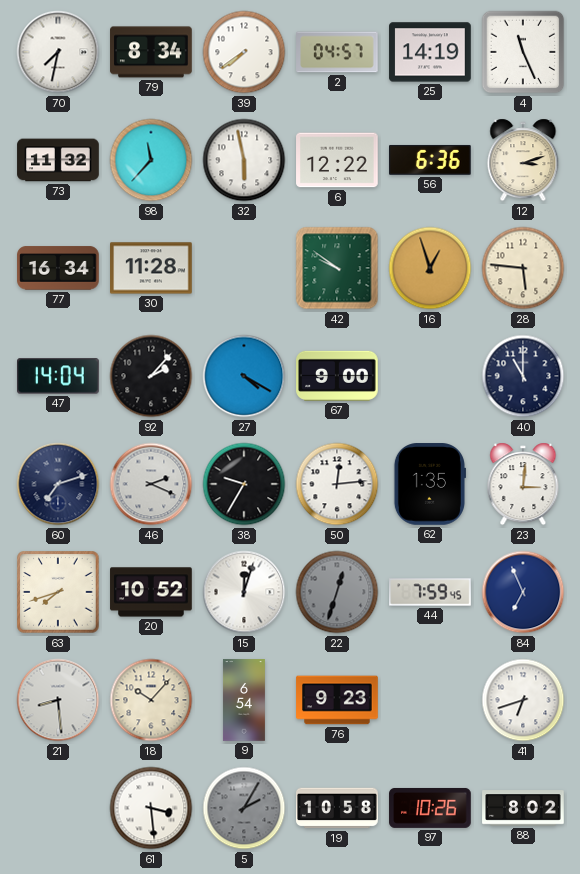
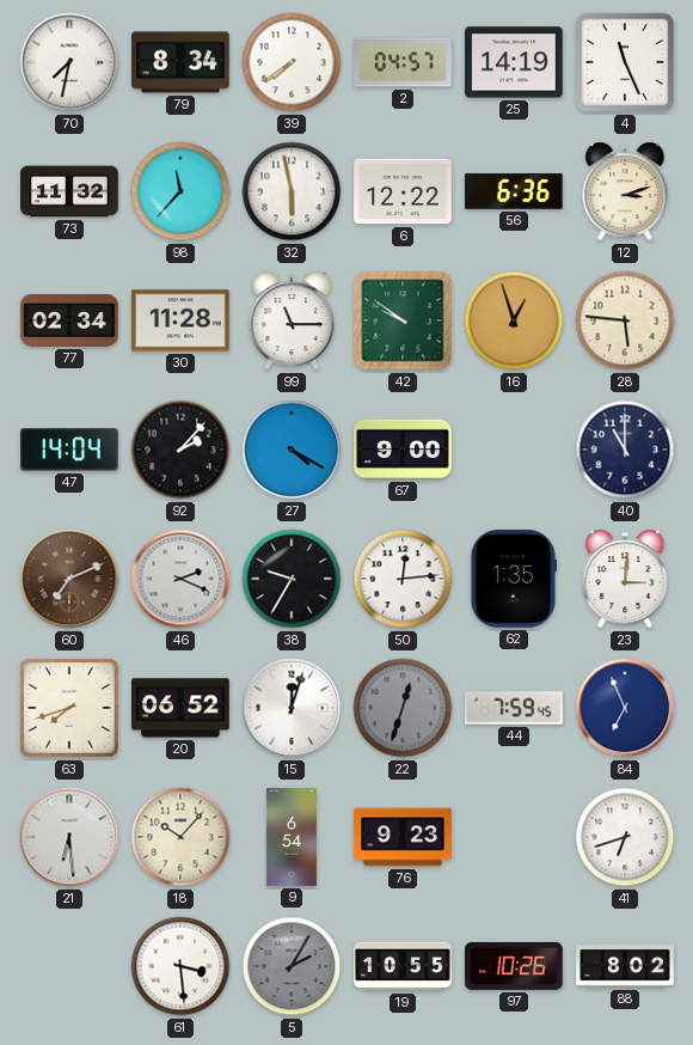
77: 16:34 -> 02:34 (69, 320)
99: none -> 11:15 (292, 320)
60: 7:12 -> 7:11 (69, 579)
60 dial: navy -> brown (69, 579)
20: 10:52 -> 06:52 (180, 708)
21: 8:29 -> 6:29 (69, 837)
19: 10:58 -> 10:55 (403, 966)
